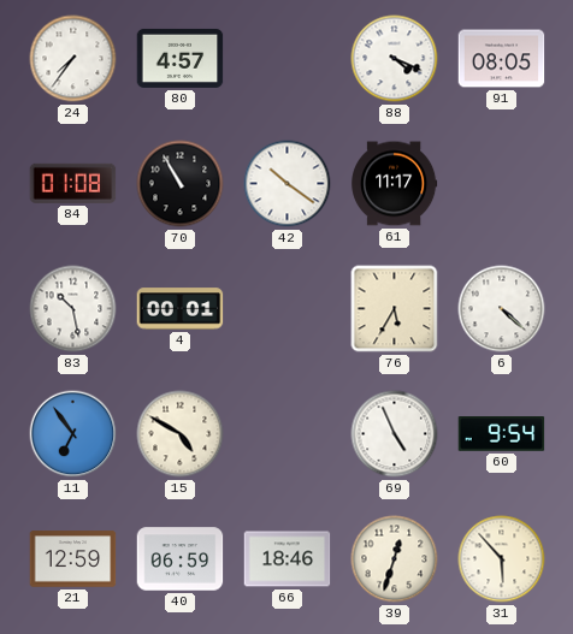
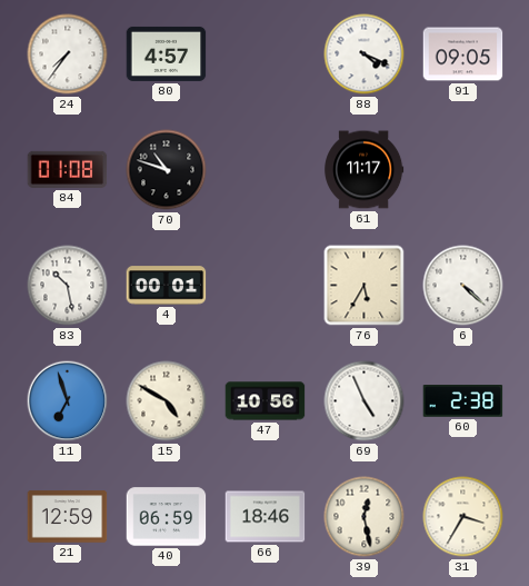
91: 08:05 -> 09:05 (463, 54)
70: 10:55 -> 10:48 (167, 170)
42: 10:21 -> none (288, 184)
11: 6:54 -> 6:57 (68, 401)
47: none -> 10:56 (266, 401)
60: 9:54 -> 2:38 (463, 401)
39: 12:33 -> 12:28 (365, 517)
31: 5:53 -> 3:35 (463, 517)
